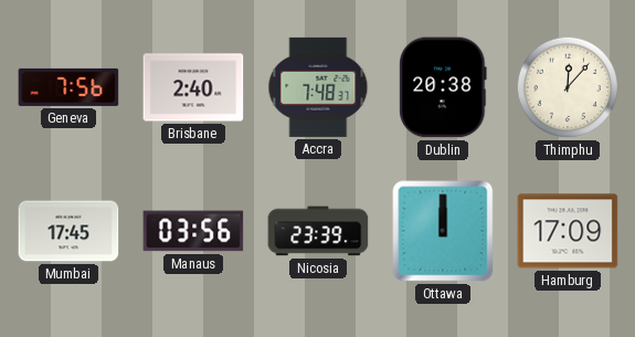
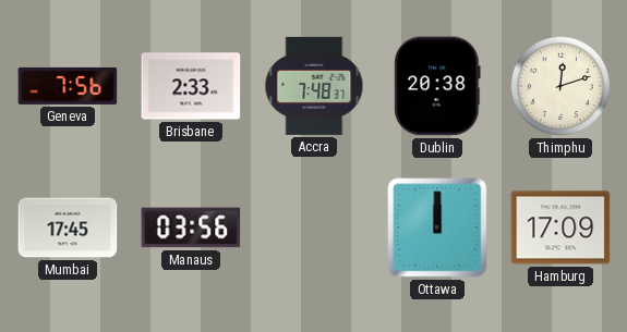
Brisbane: 2:40 -> 2:33 (191, 86)
Thimphu: 12:07 -> 12:12 (560, 86)
Nicosia: 23:39 -> none (318, 231)
